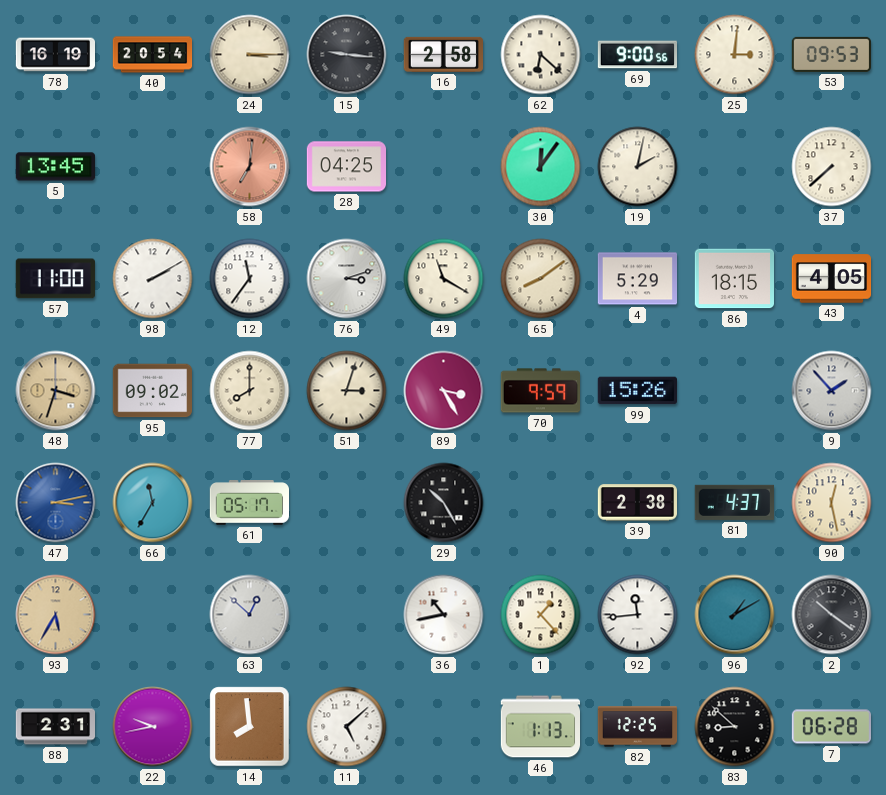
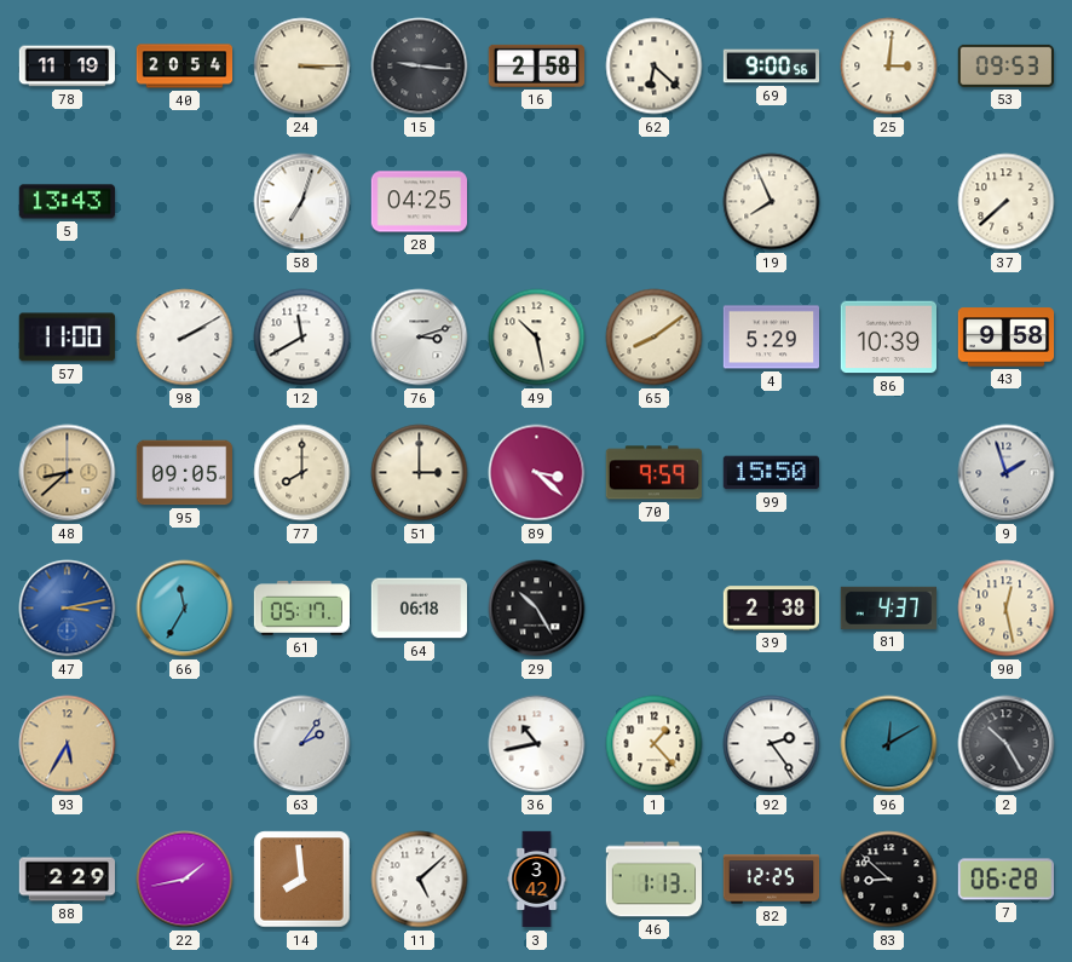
78: 16:19 -> 11:19 (67, 67)
5: 13:45 -> 13:43 (67, 202)
58: 7:01 -> 7:03 (302, 202)
58 dial: salmon -> white (302, 202)
30: 12:06 -> none (541, 167)
19: 2:02 -> 7:56 (772, 202)
12: 11:36 -> 11:40 (302, 338)
49: 11:20 -> 10:28 (537, 338)
86: 18:15 -> 10:39 (888, 338)
43: 4:05 -> 9:58 (1007, 338)
48: 3:33 -> 8:38 (68, 473)
95: 09:02 -> 09:05 (184, 473)
51: 3:03 -> 3:00 (420, 473)
89: 3:25 -> 3:22 (537, 473)
99: 15:26 -> 15:50 (771, 473)
9: 1:53 -> 1:57 (1007, 473)
64: none -> 06:18 (419, 609)
63: 12:52 -> 2:06 (302, 744)
92: 11:44 -> 2:24 (772, 744)
96: 1:10 -> 12:10 (889, 744)
2: 10:21 -> 10:25 (1007, 744)
88: 2:31 -> 2:29 (68, 880)
22: 9:43 -> 1:43 (185, 880)
3: none -> 3:42 (537, 880)
